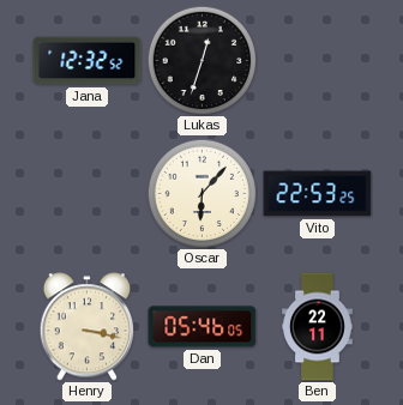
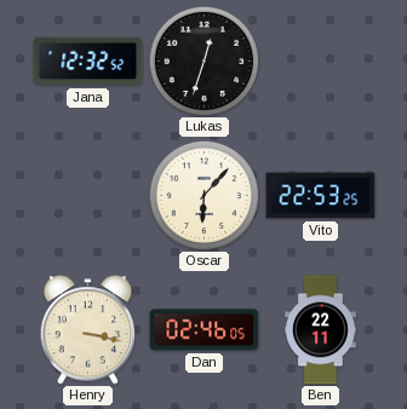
Dan: 05:46 -> 02:46 (205, 330)
